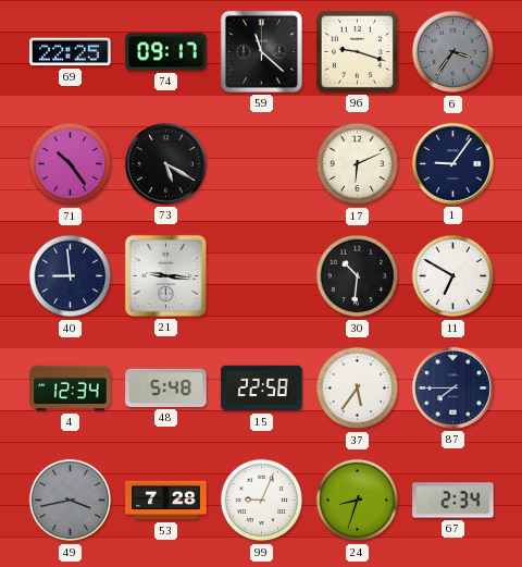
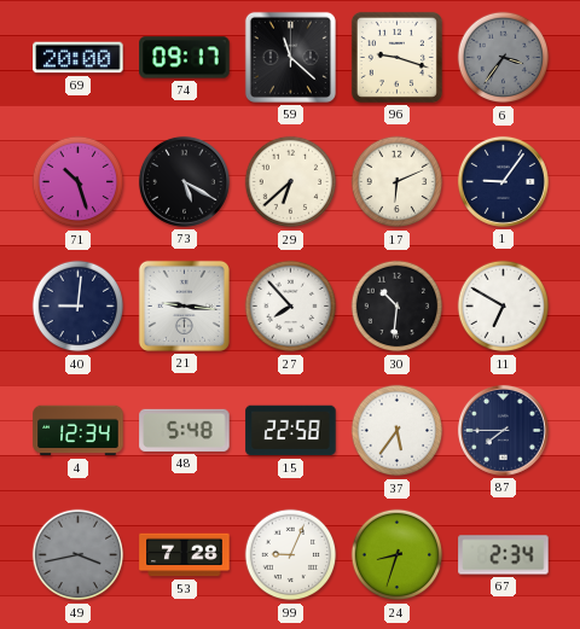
69: 22:25 -> 20:00 (79, 58)
71: 10:24 -> 10:27 (79, 182)
29: none -> 6:38 (291, 182)
40: 8:59 -> 9:01 (79, 307)
27: none -> 7:53 (291, 307)
